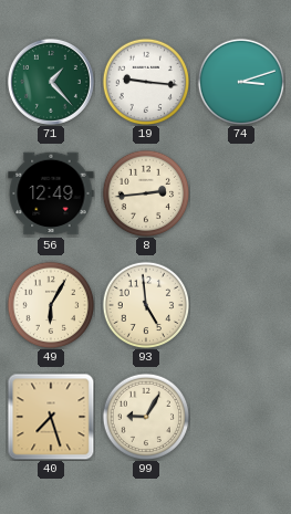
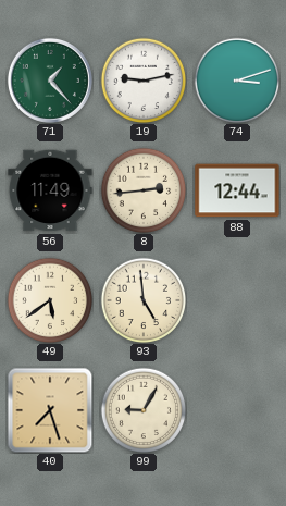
19: 9:16 -> 9:13 (144, 81)
56: 12:49 -> 11:49 (50, 190)
88: none -> 12:44 (237, 190)
49: 6:05 -> 5:39 (50, 300)
